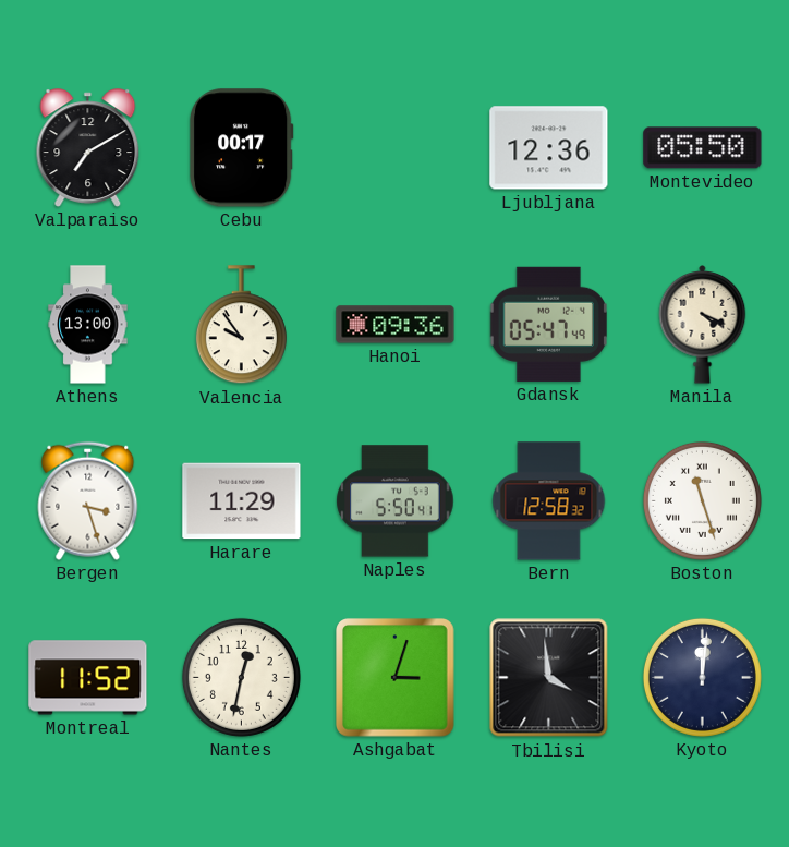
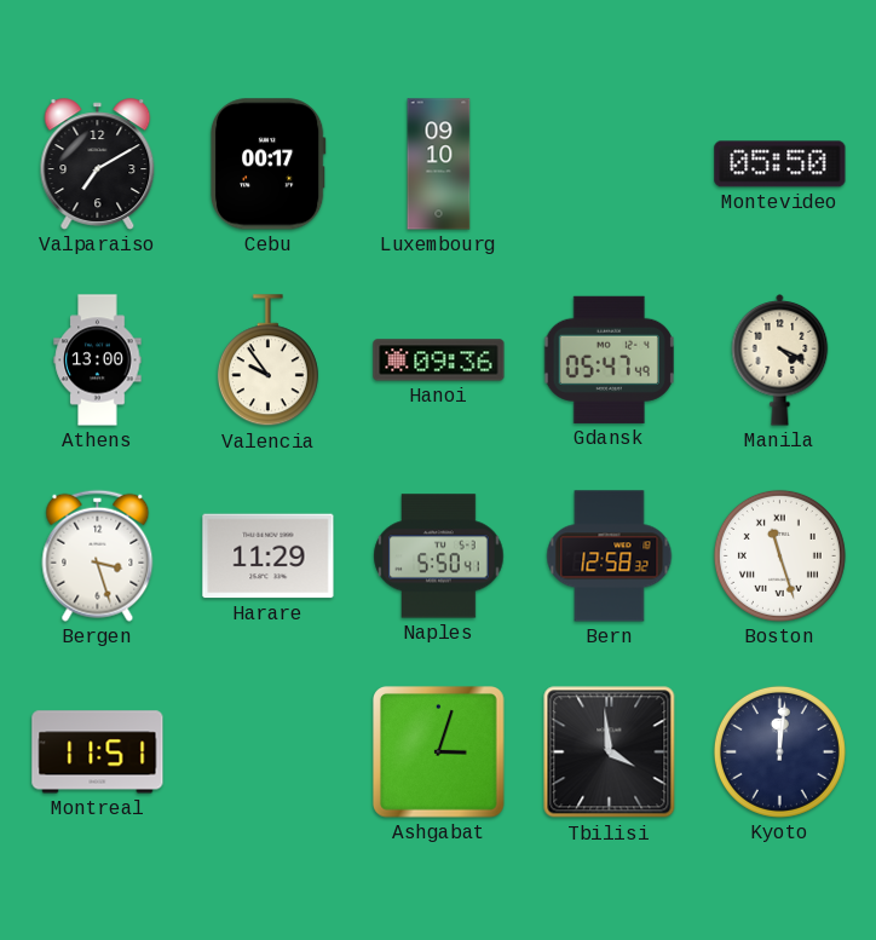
Luxembourg: none -> 09:10 (439, 165)
Ljubljana: 12:36 -> none (549, 148)
Montreal: 11:52 -> 11:51 (98, 752)
Nantes: 12:32 -> none (241, 677)
